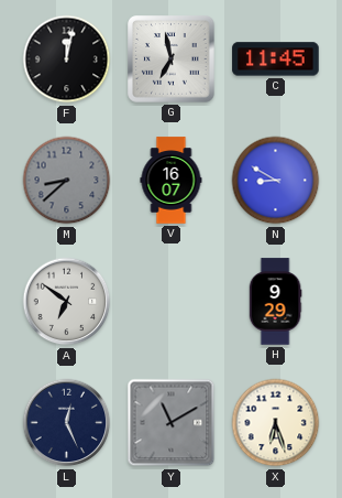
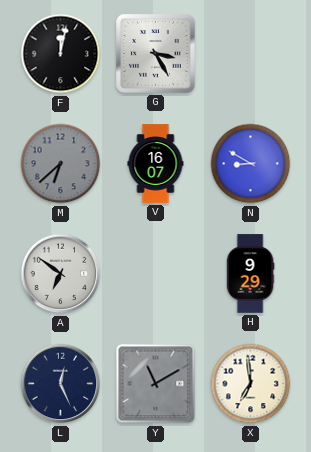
G: 6:58 -> 3:25 (156, 54)
C: 11:45 -> none (276, 59)
M: 8:38 -> 6:38 (61, 164)
X: 6:27 -> 6:59 (251, 384)
